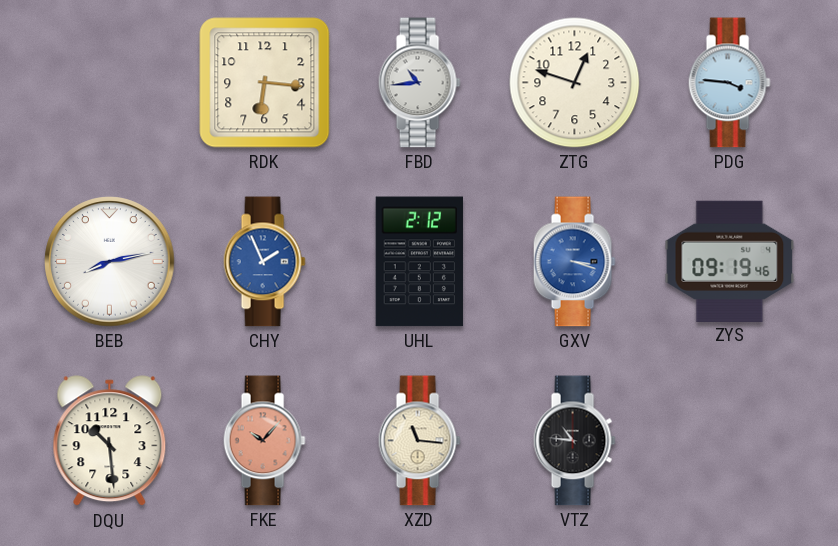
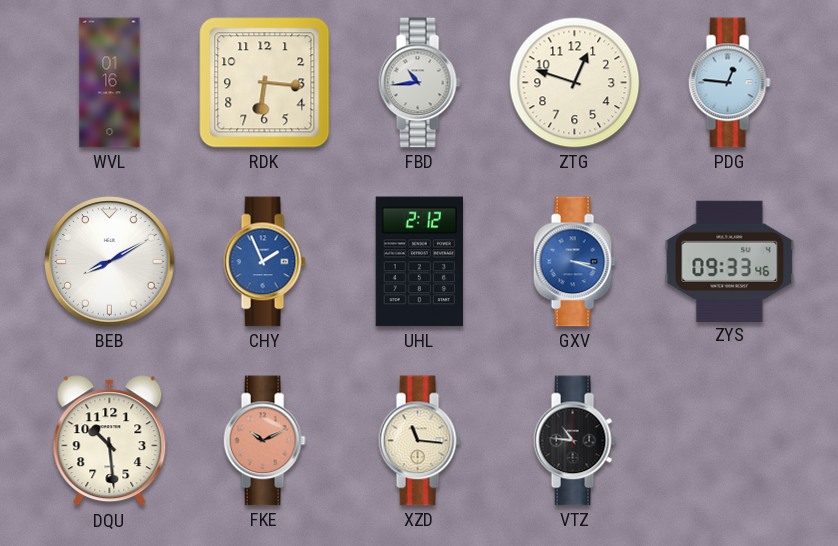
WVL: none -> 01:16 (110, 83)
PDG: 3:46 -> 12:46 (729, 83)
BEB: 8:13 -> 8:10 (110, 262)
ZYS: 09:19 -> 09:33 (730, 261)
FKE: 10:07 -> 10:11 (264, 441)
